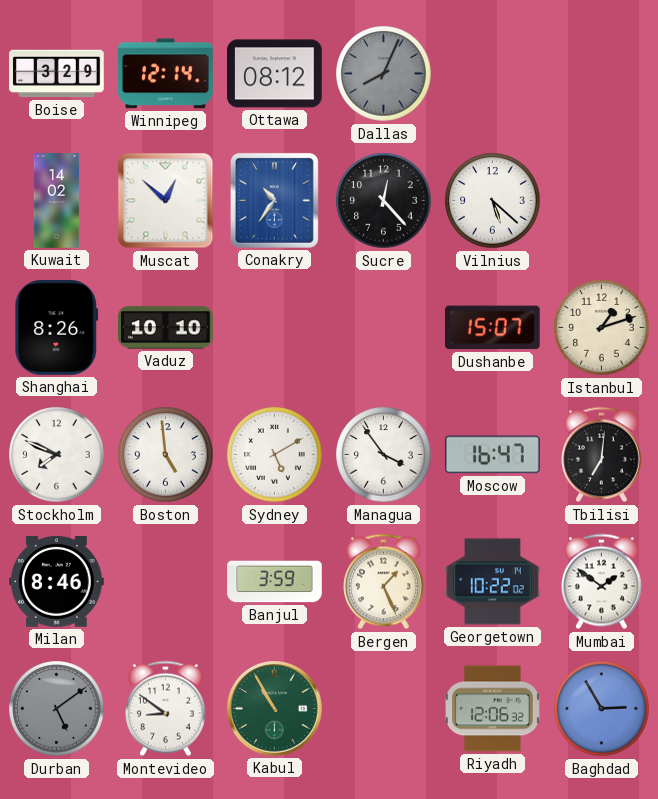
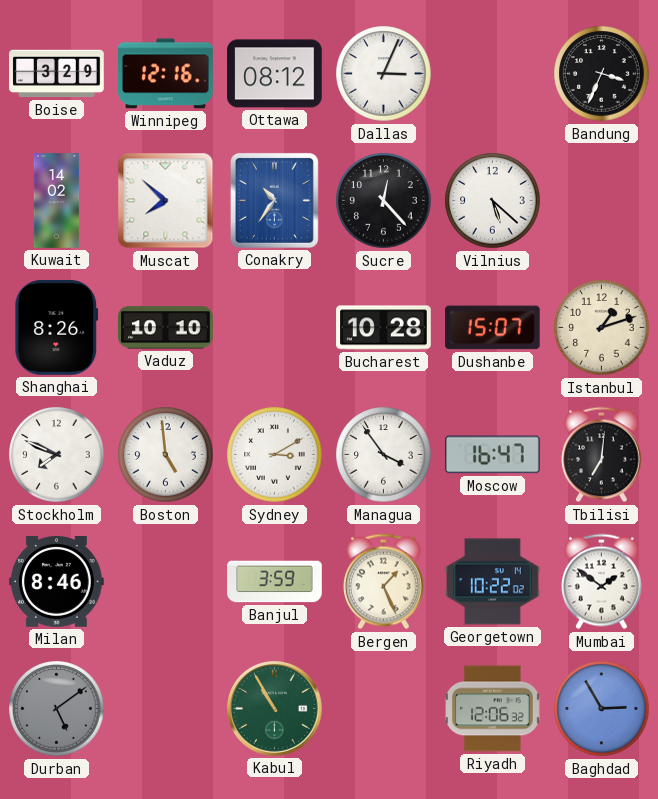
Winnipeg: 12:14 -> 12:16 (166, 74)
Dallas: 8:04 -> 3:04 (384, 74)
Dallas dial: grey -> white (384, 74)
Bandung: none -> 3:34 (602, 74)
Muscat: 12:52 -> 7:52 (166, 201)
Bucharest: none -> 10:28 (384, 328)
Sydney: 5:10 -> 3:10 (275, 455)
Montevideo: 8:51 -> none (166, 709)
